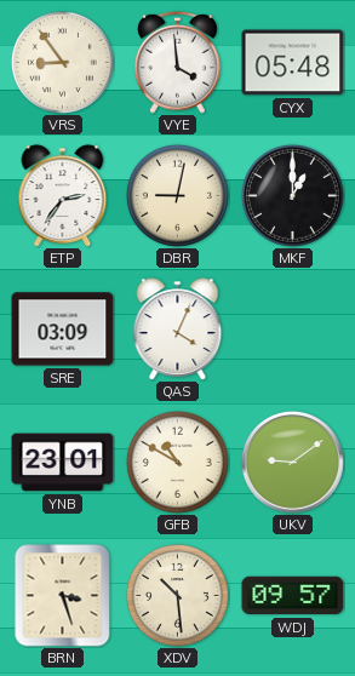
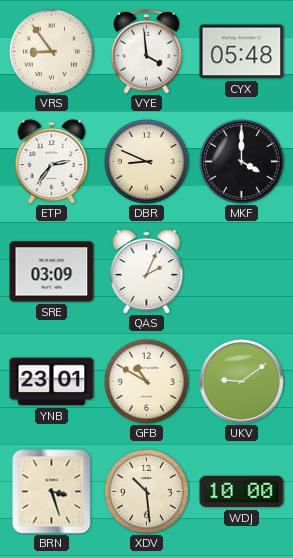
DBR: 9:02 -> 8:49 (146, 161)
MKF: 1:00 -> 4:00 (241, 161)
QAS: 4:04 -> 2:04 (147, 272)
WDJ: 09:57 -> 10:00 (242, 492)
